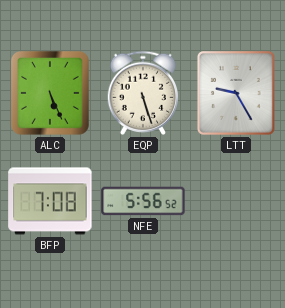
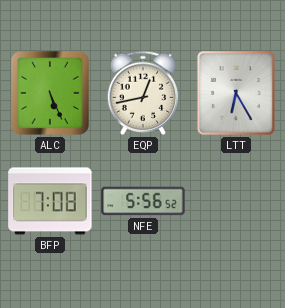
EQP: 5:27 -> 12:43 (143, 93)
LTT: 9:25 -> 6:25 (236, 93)
